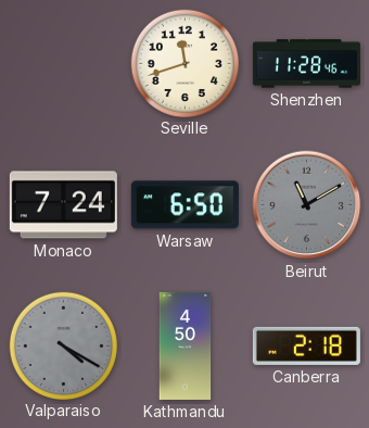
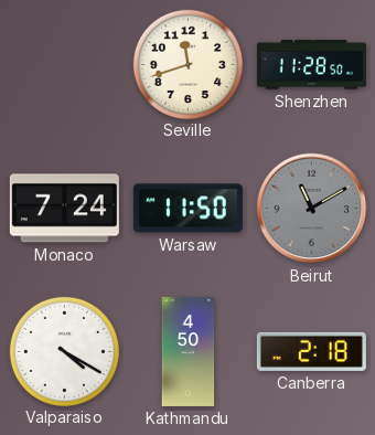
Shenzhen: 11:28:46 -> 11:28:50 (311, 65)
Warsaw: 6:50 -> 11:50 (187, 209)
Valparaiso dial: grey -> white (64, 351)
